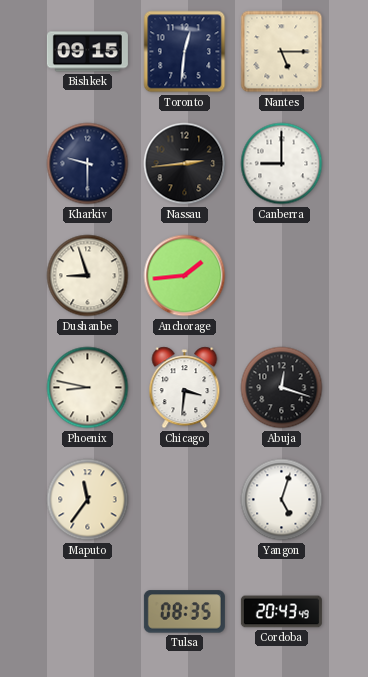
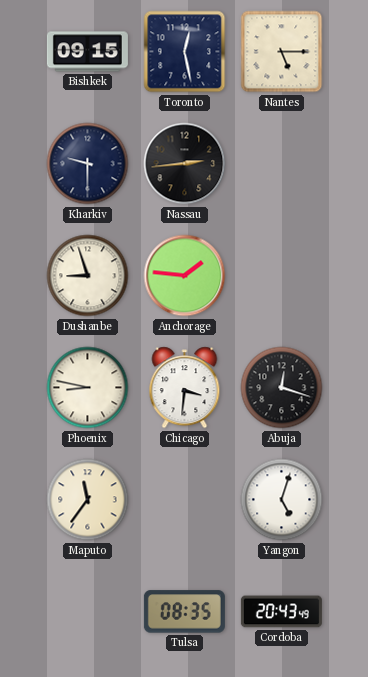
Toronto: 12:31 -> 12:28 (185, 52)
Canberra: 9:00 -> none (282, 164)
Anchorage: 1:44 -> 1:46 (185, 276)
